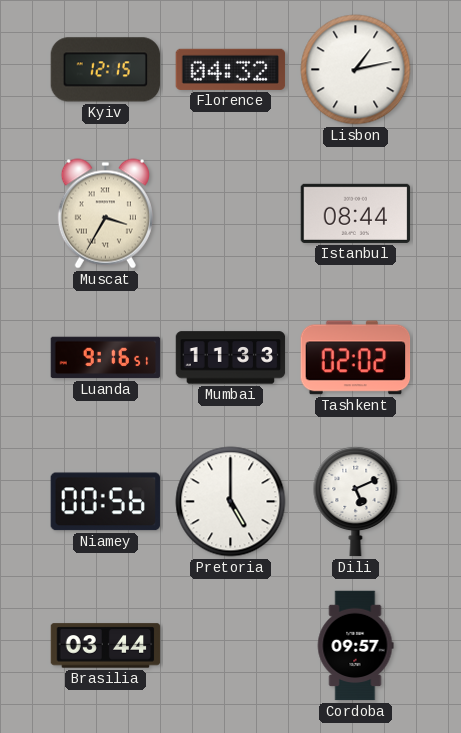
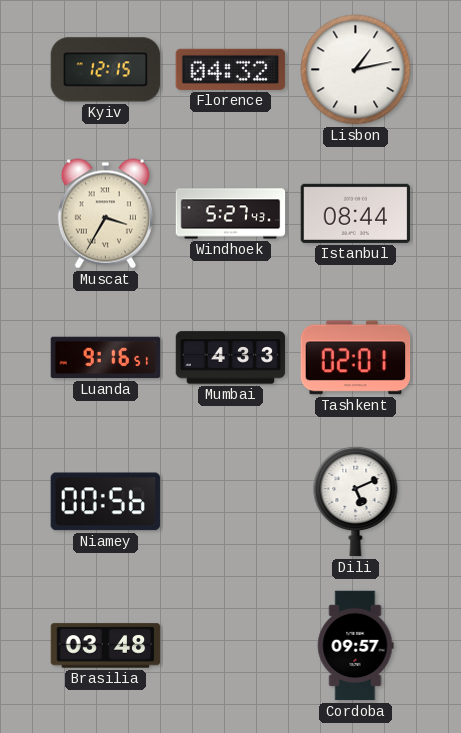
Windhoek: none -> 5:27 (231, 214)
Mumbai: 11:33 -> 4:33 (231, 358)
Tashkent: 02:02 -> 02:01 (356, 358)
Pretoria: 5:00 -> none (231, 502)
Brasilia: 03:44 -> 03:48 (106, 646)
